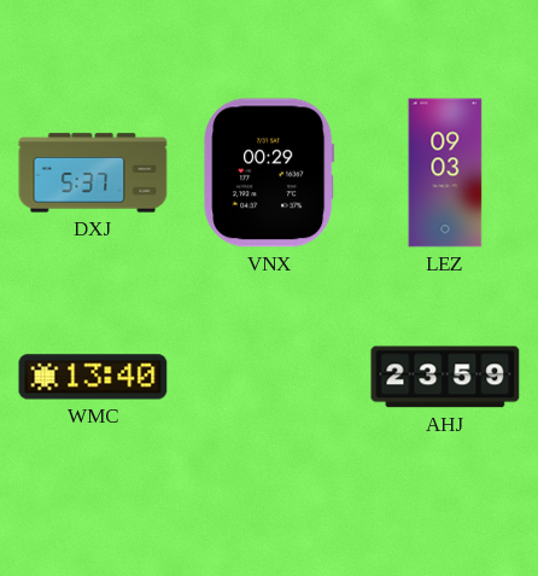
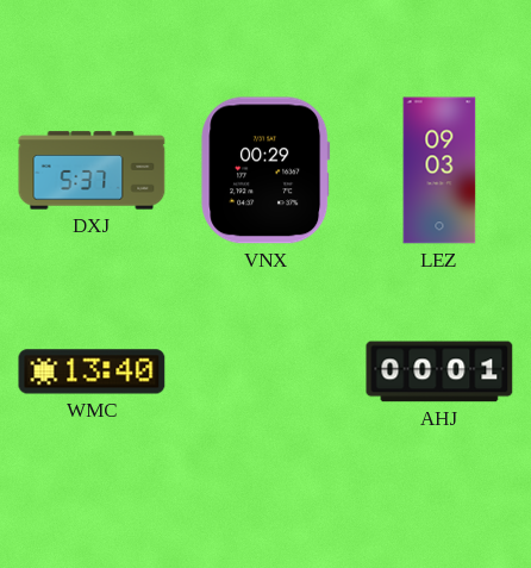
AHJ: 23:59 -> 00:01 (439, 372)
